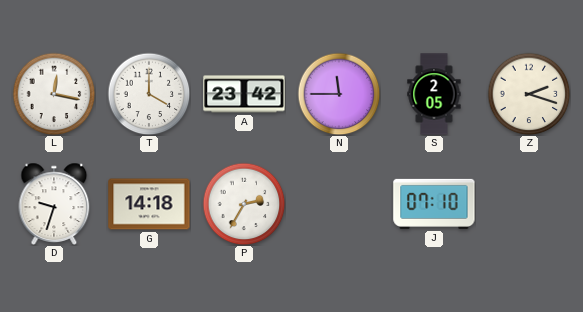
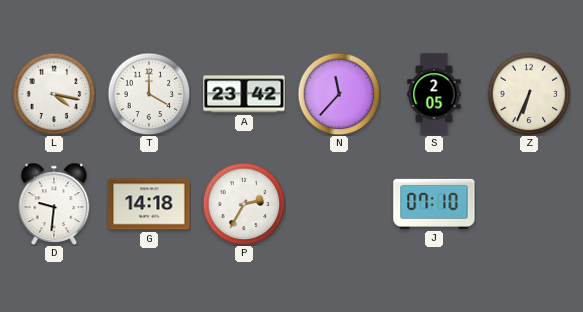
L: 12:17 -> 4:17 (54, 94)
N: 11:45 -> 11:37 (339, 94)
Z: 2:18 -> 6:34 (529, 94)
D: 9:33 -> 9:31 (54, 204)
